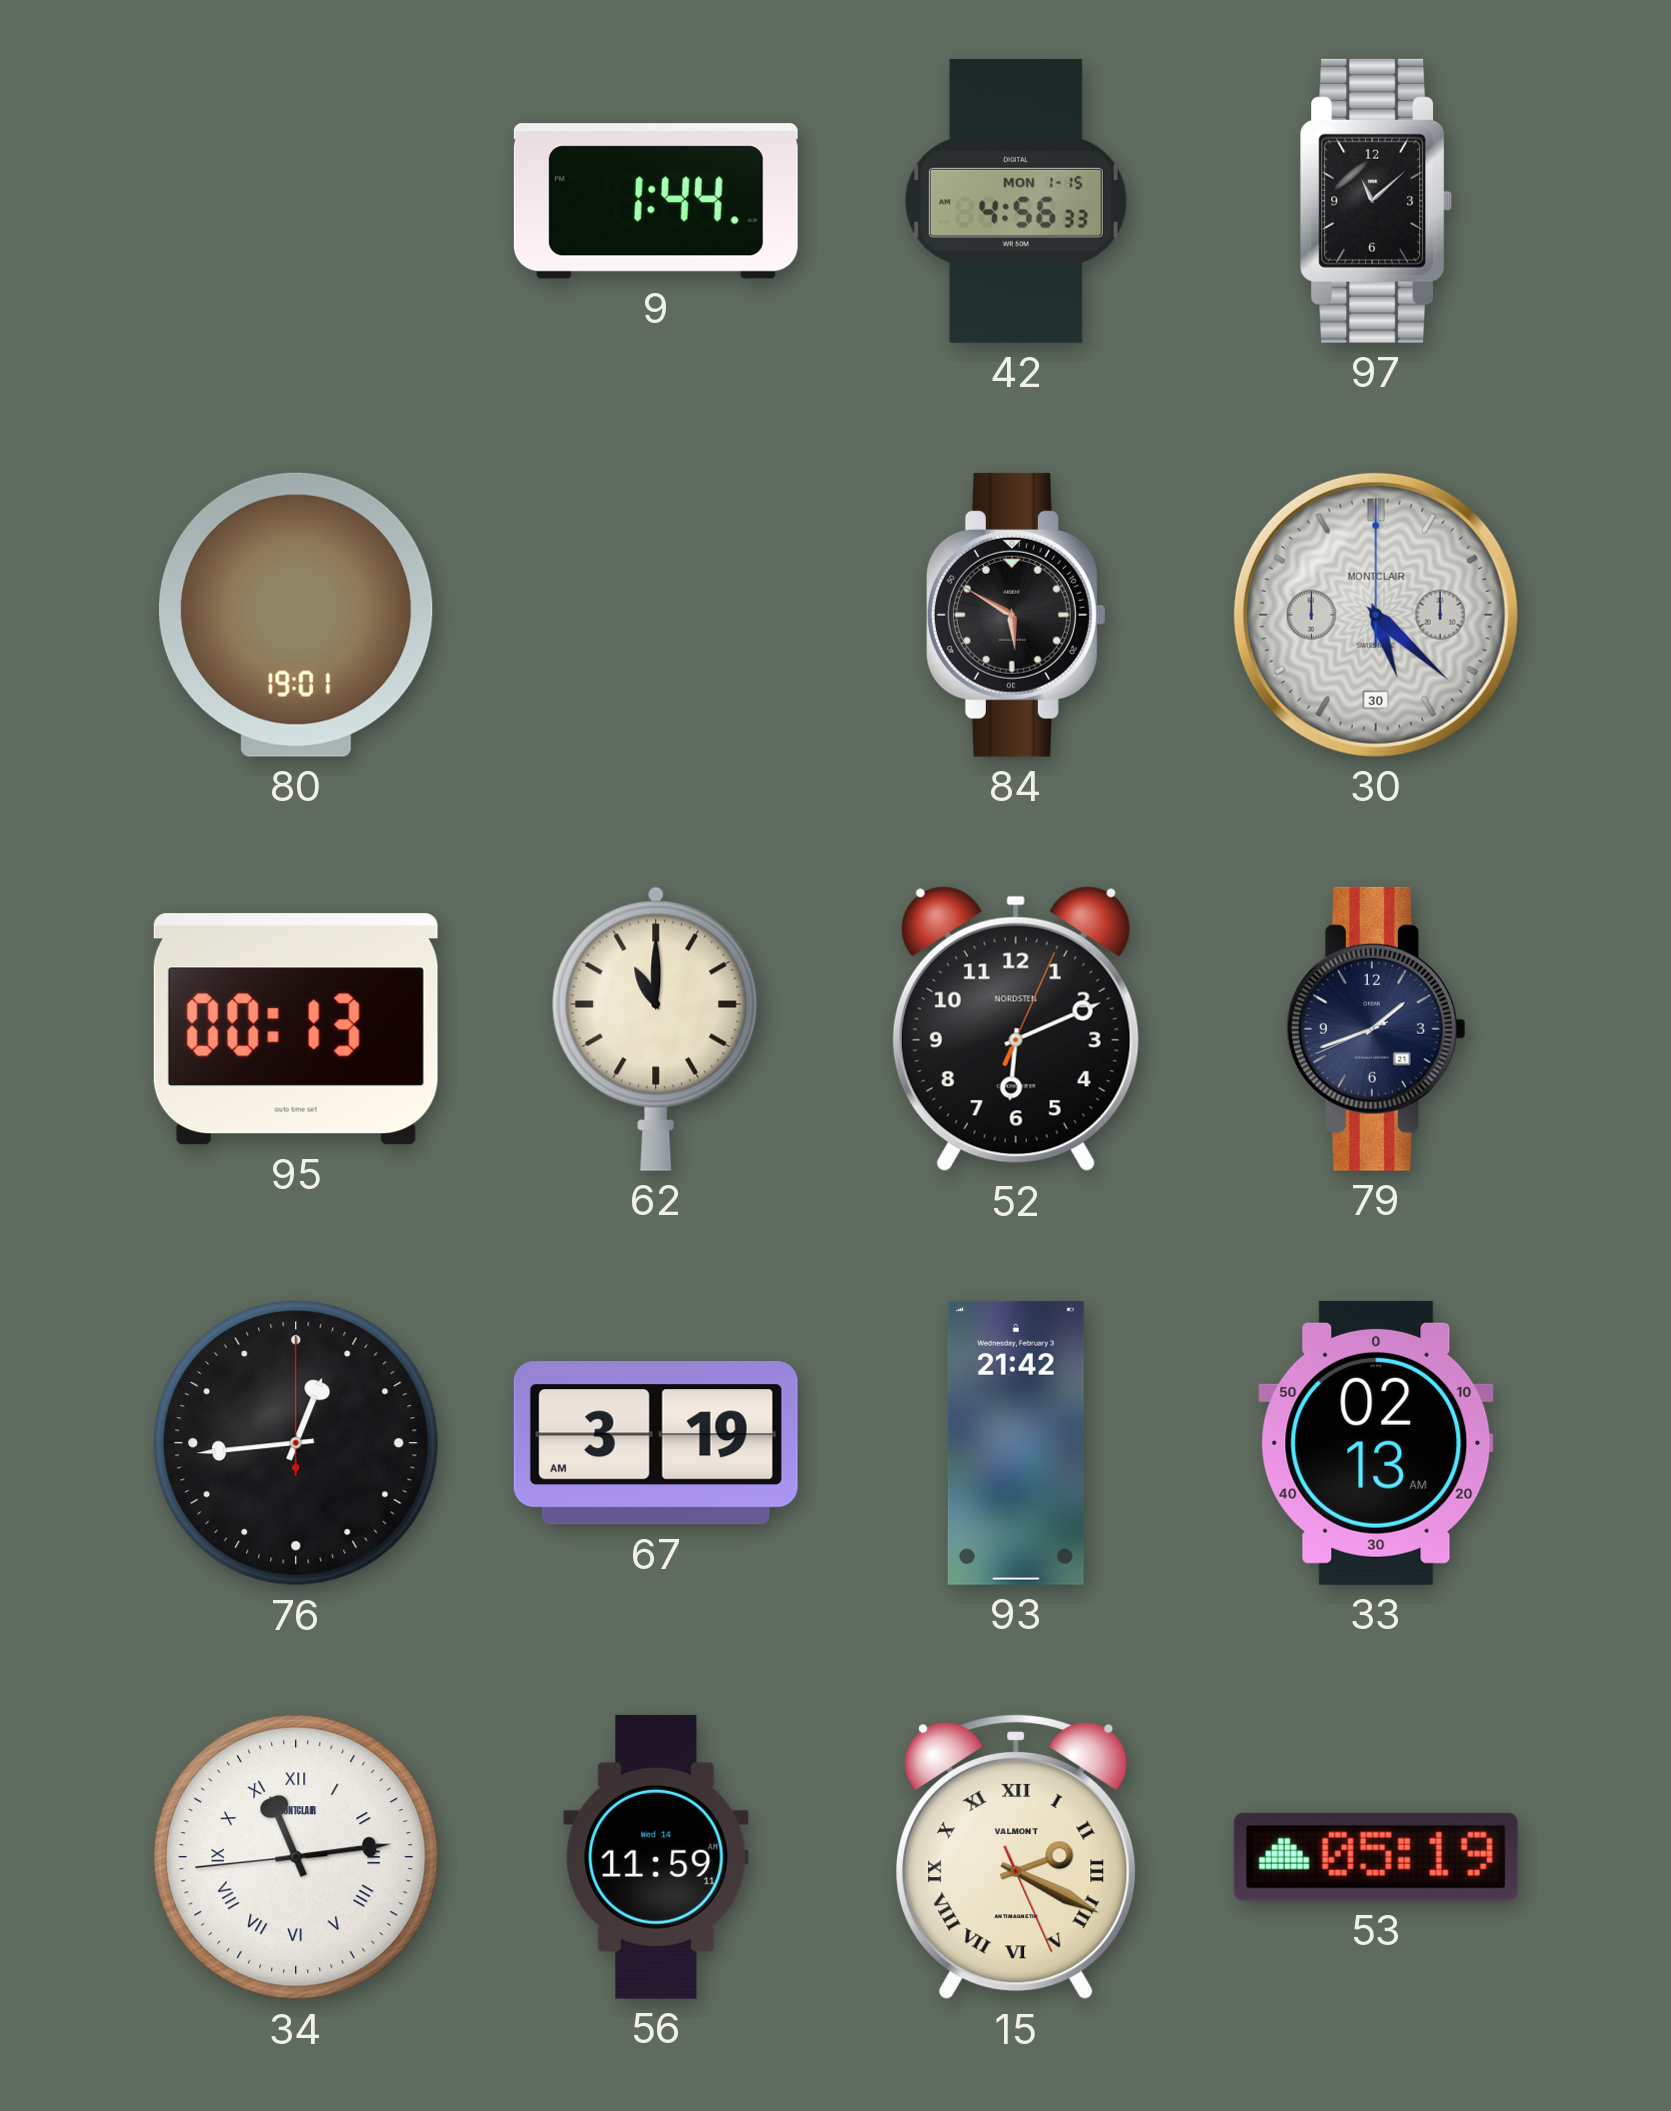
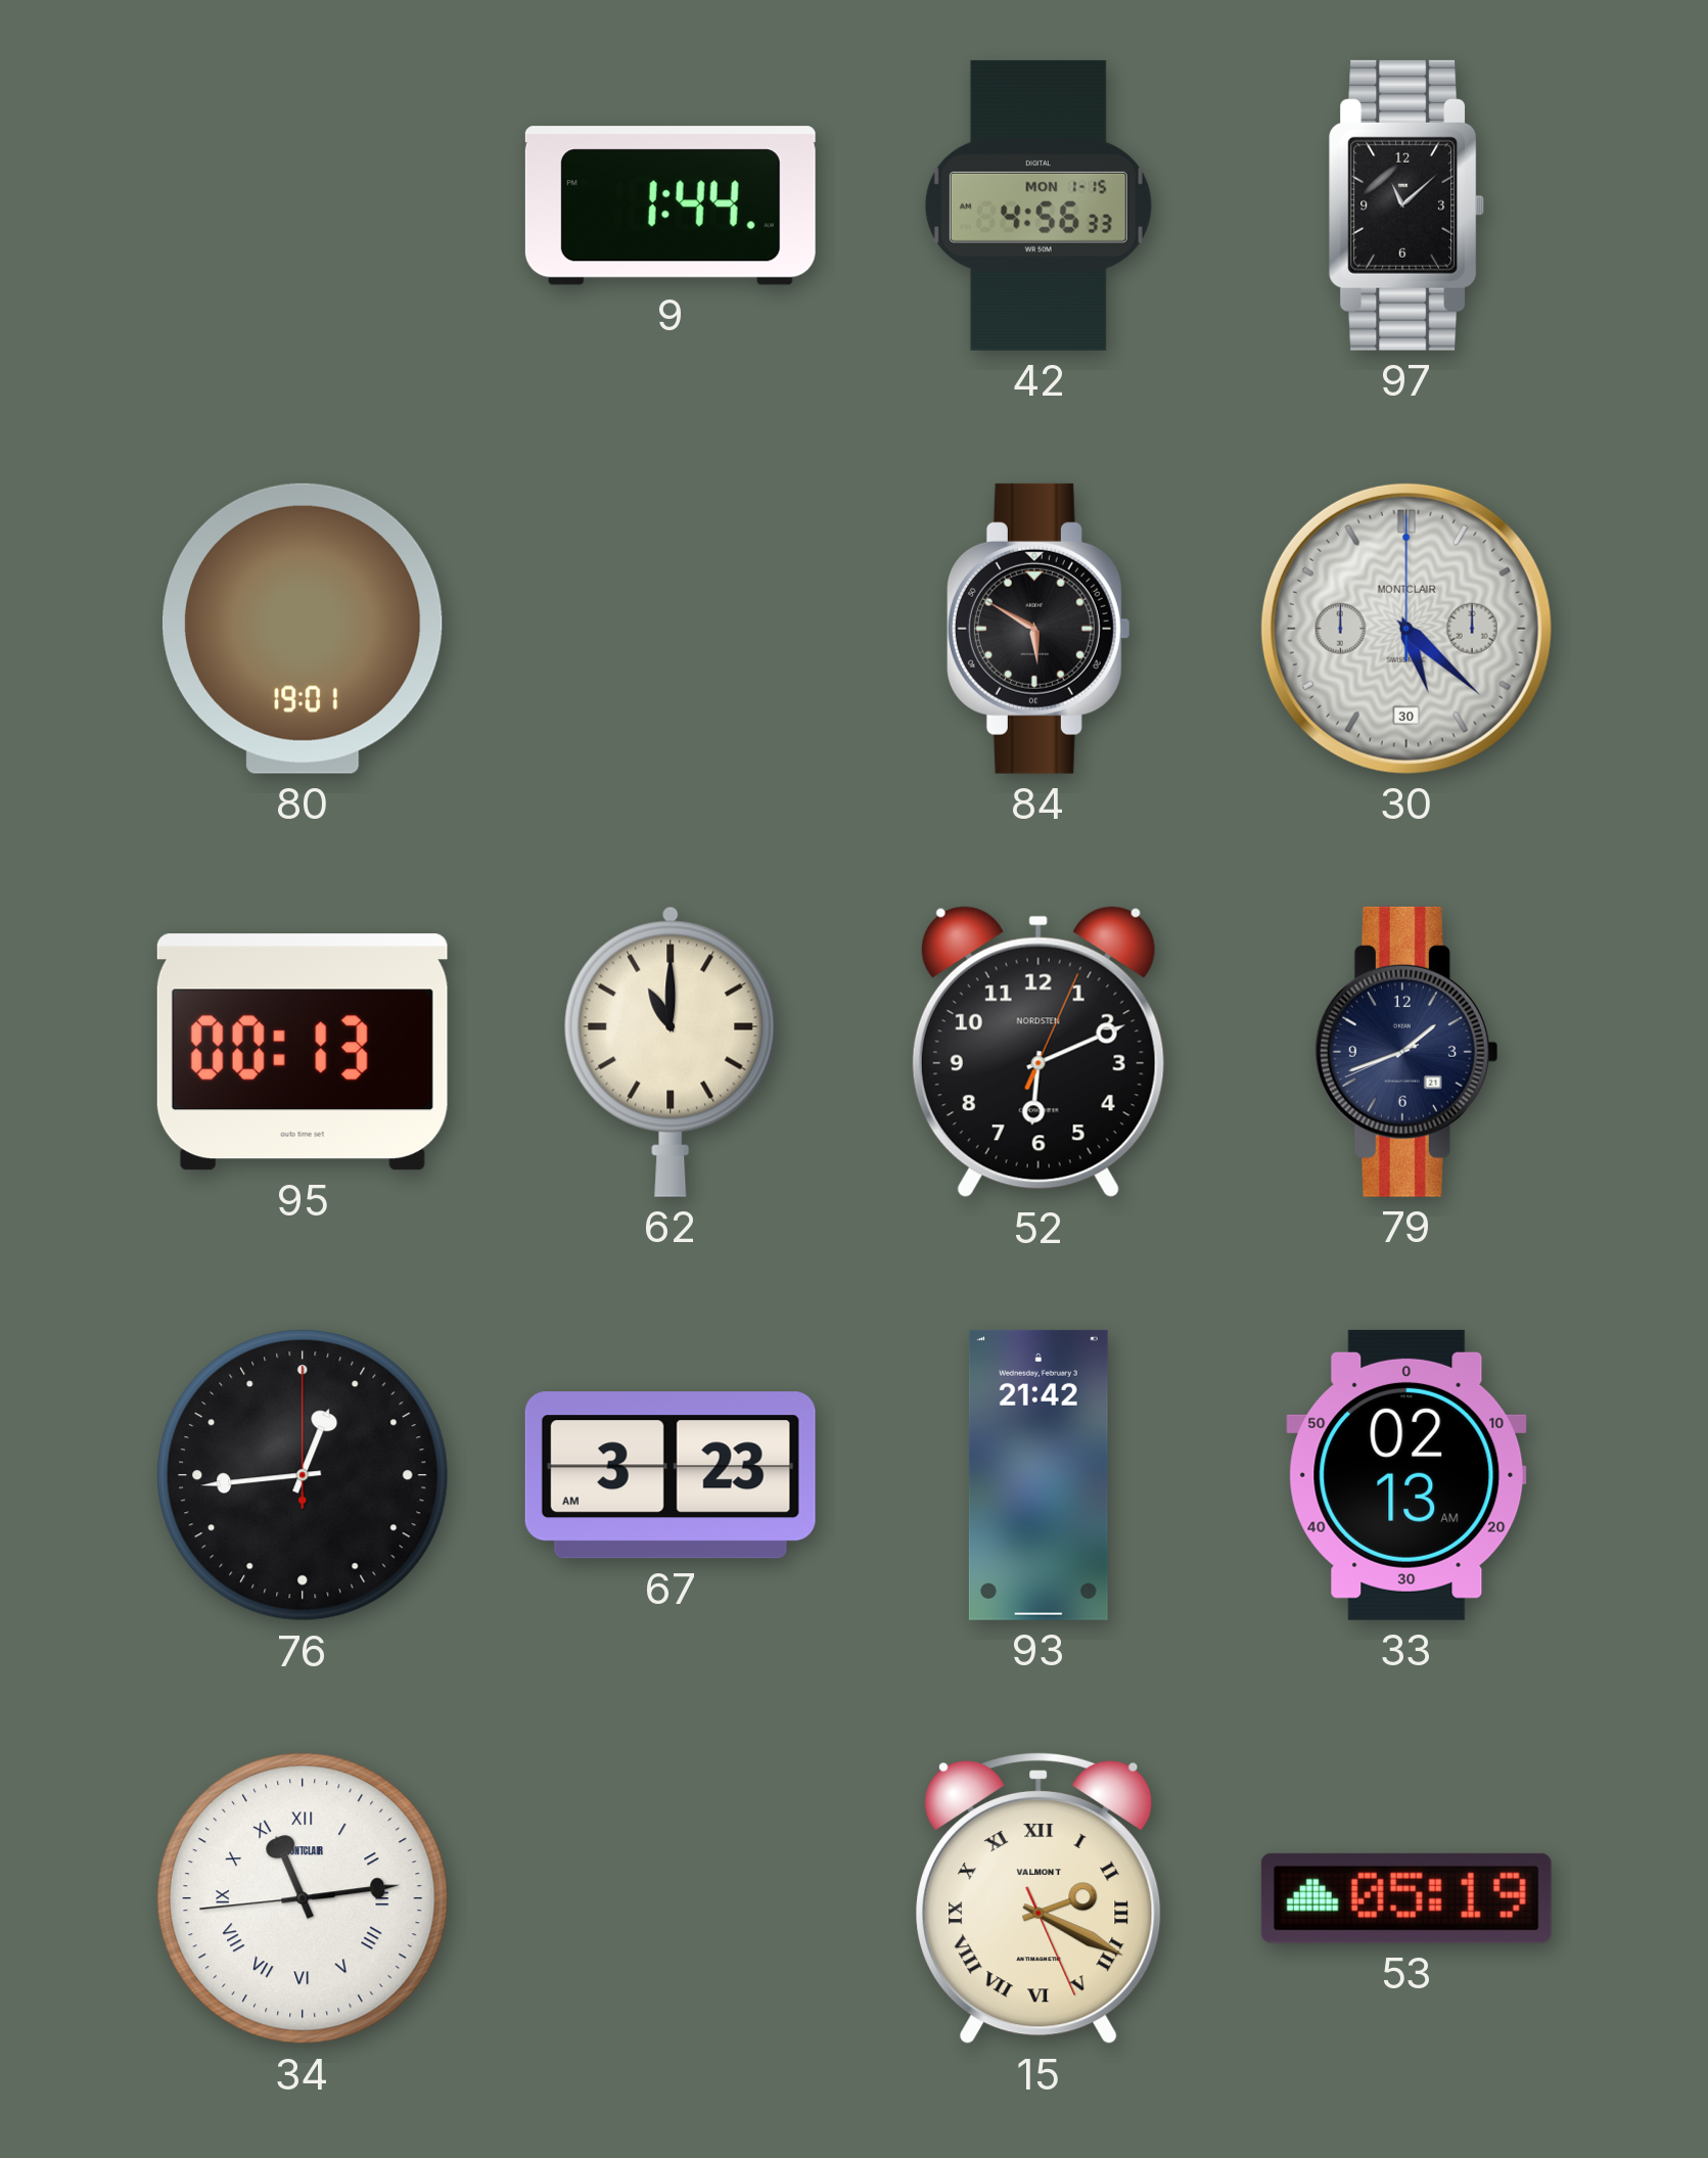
67: 3:19 -> 3:23 (671, 1475)
56: 11:59 -> none (656, 1857)
